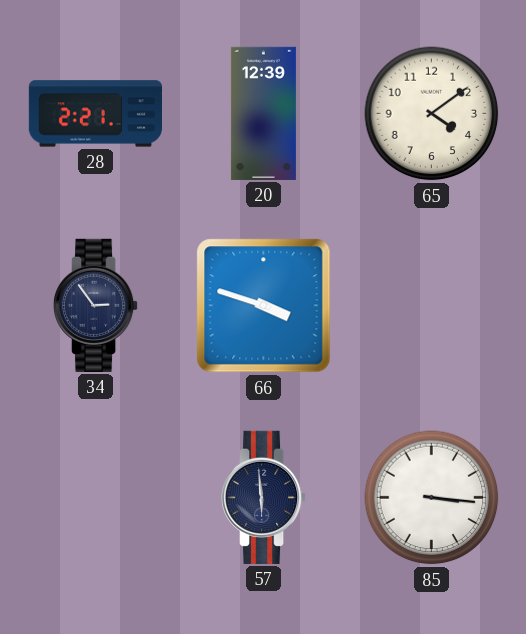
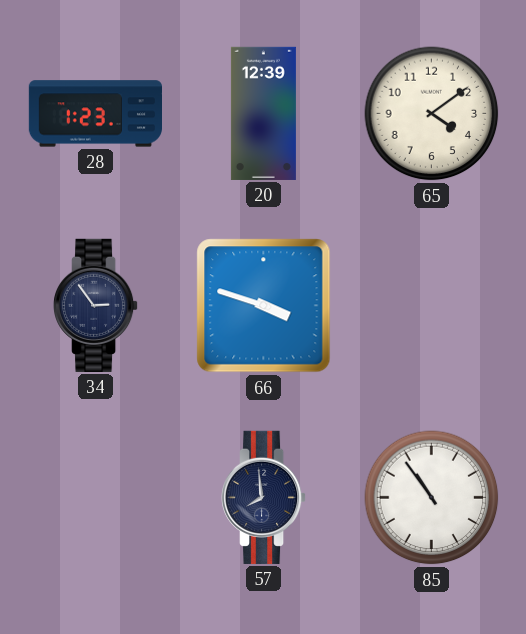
28: 2:21 -> 1:23 (95, 114)
57: 5:59 -> 7:59 (265, 497)
85: 3:16 -> 10:54 (432, 498)
